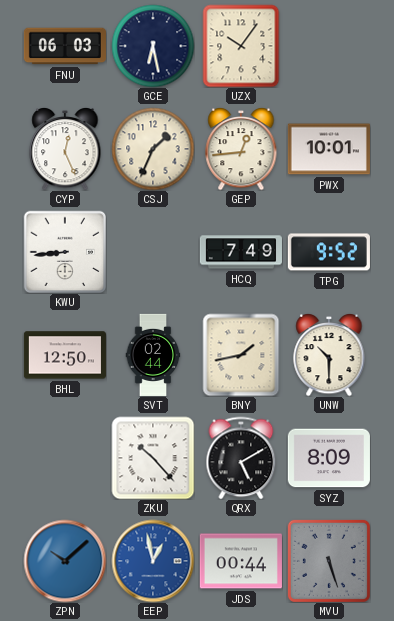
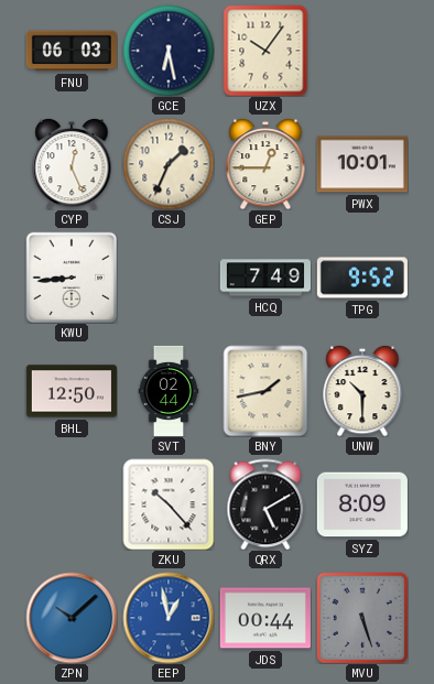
GEP: 12:44 -> 12:45 (265, 164)
